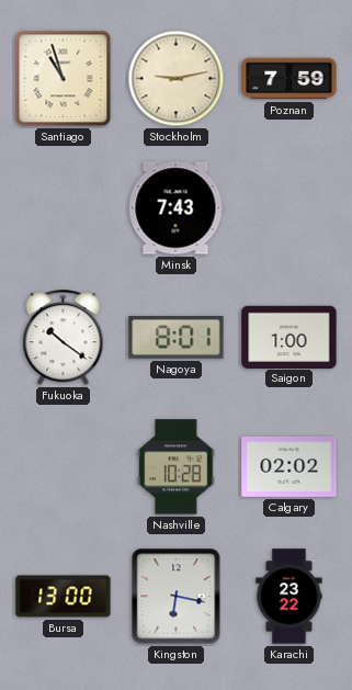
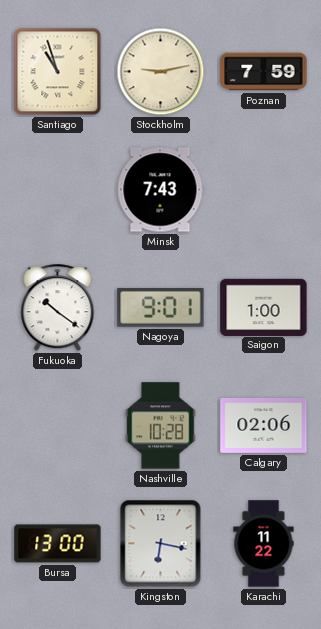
Nagoya: 8:01 -> 9:01 (161, 308)
Calgary: 02:02 -> 02:06 (264, 426)
Karachi: 23:22 -> 11:22 (264, 544)
